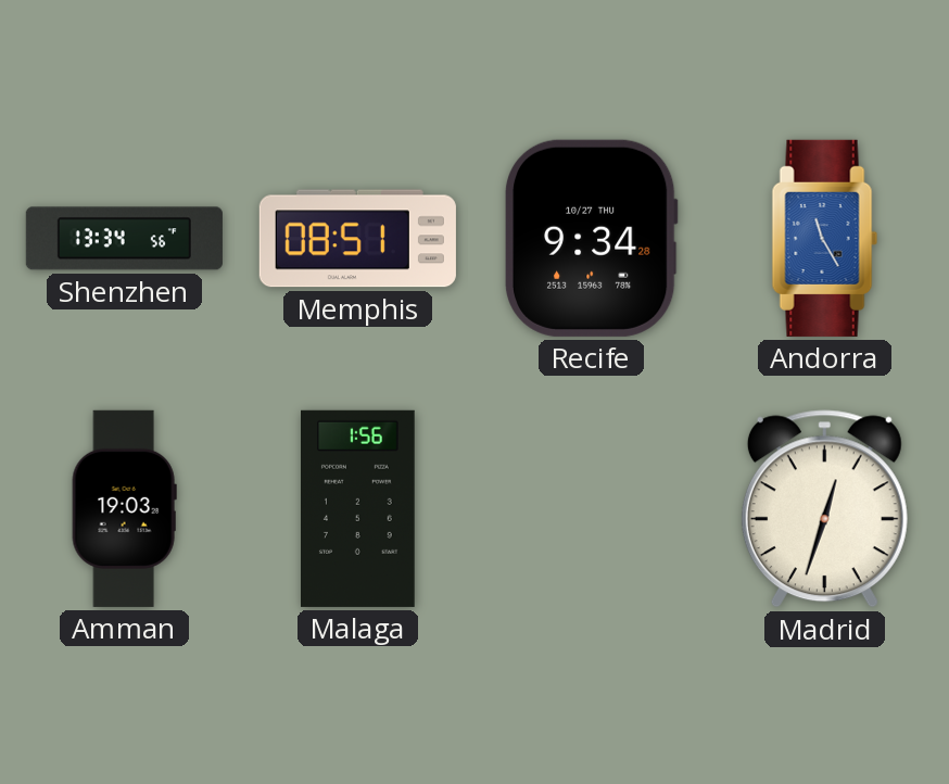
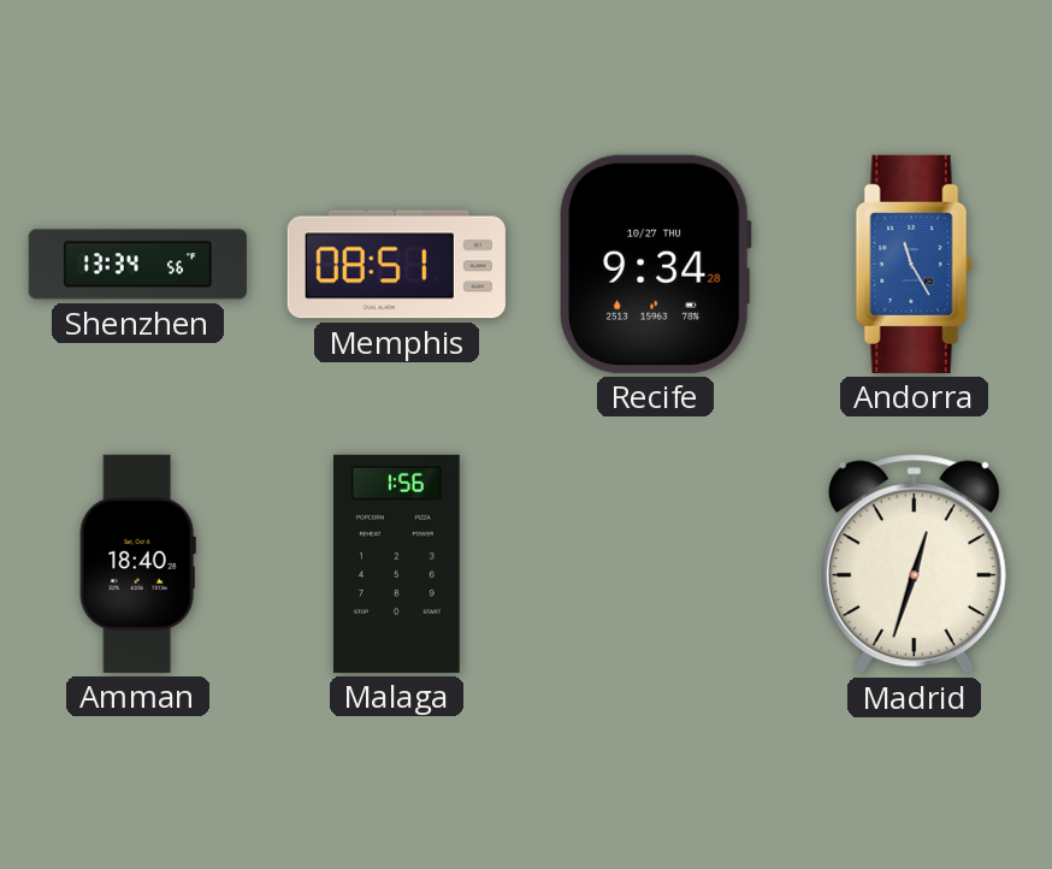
Amman: 19:03 -> 18:40 (137, 563)
